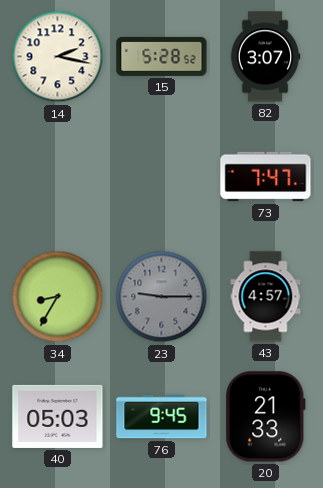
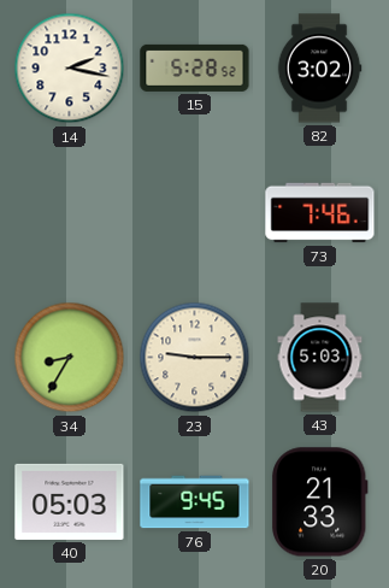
82: 3:07 -> 3:02 (319, 69)
73: 7:47 -> 7:46 (320, 213)
23 dial: grey -> cream (195, 358)
43: 4:57 -> 5:03 (320, 358)
